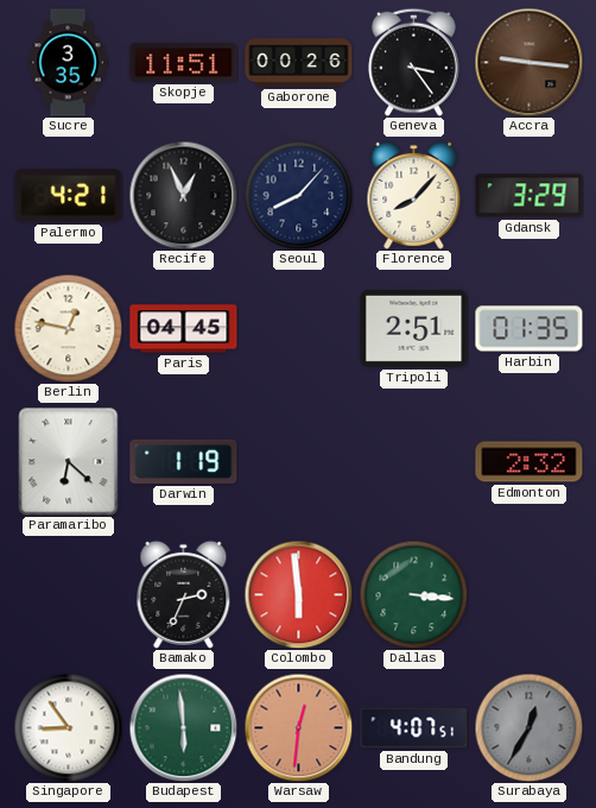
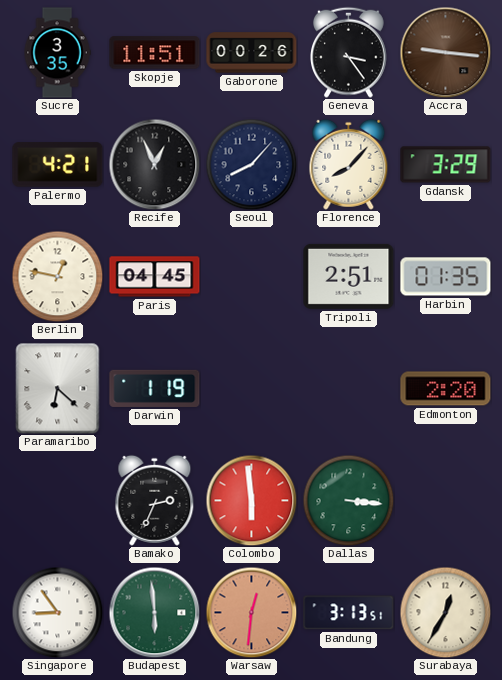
Edmonton: 2:32 -> 2:20 (446, 389)
Bandung: 4:07 -> 3:13 (349, 613)
Surabaya dial: grey -> cream (445, 612)
